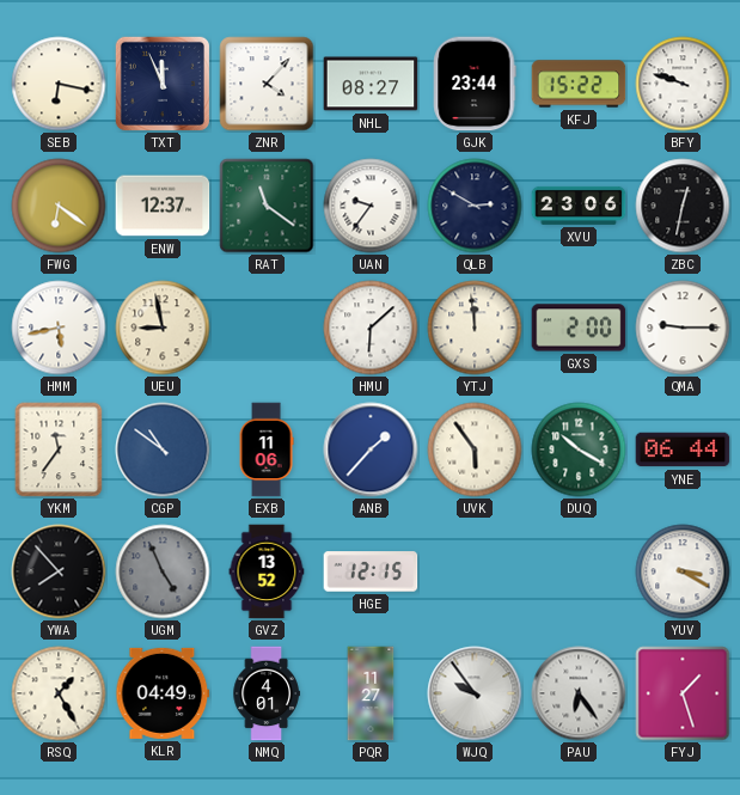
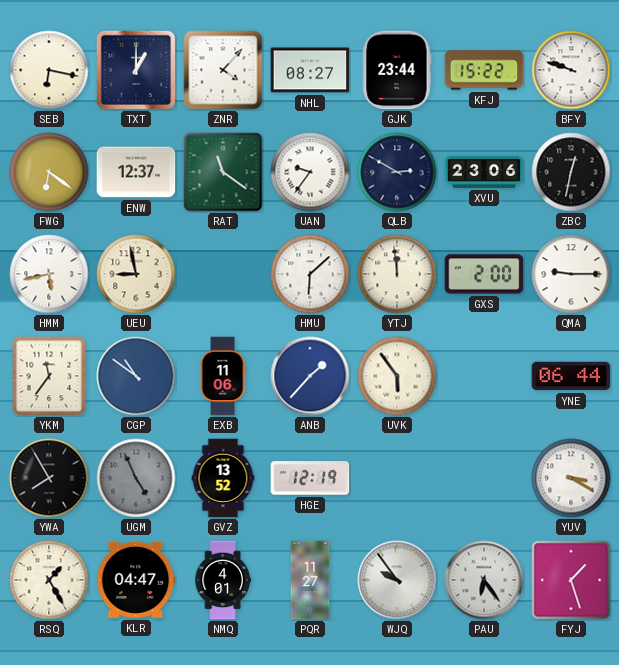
TXT: 11:56 -> 1:00 (136, 70)
DUQ: 10:20 -> none (579, 450)
YWA: 7:53 -> 7:55 (49, 478)
HGE: 12:15 -> 12:19 (310, 478)
KLR: 04:49 -> 04:47 (136, 580)
